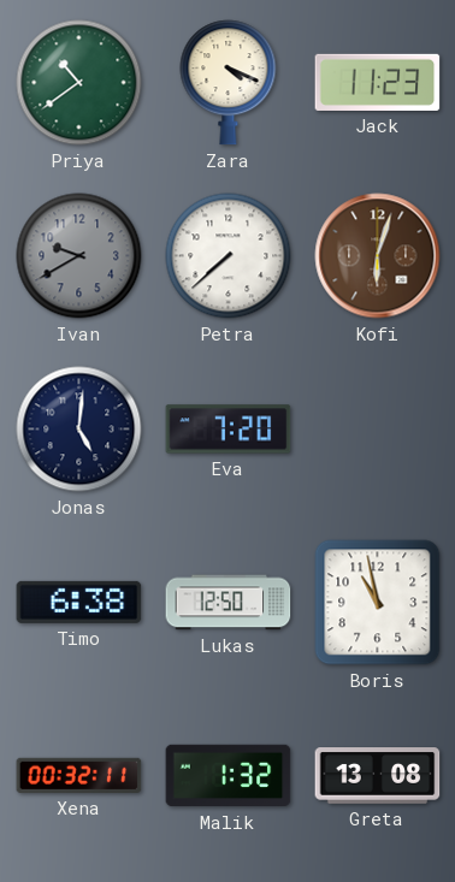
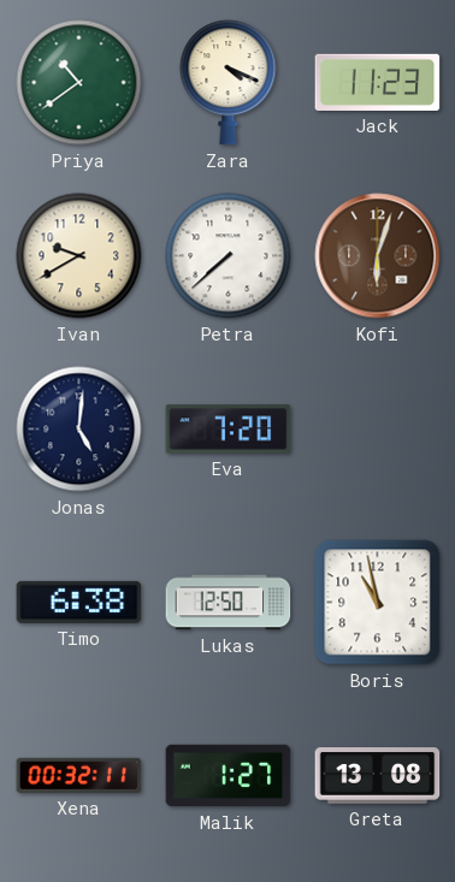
Ivan dial: grey -> cream (79, 256)
Malik: 1:32 -> 1:27 (229, 776)
